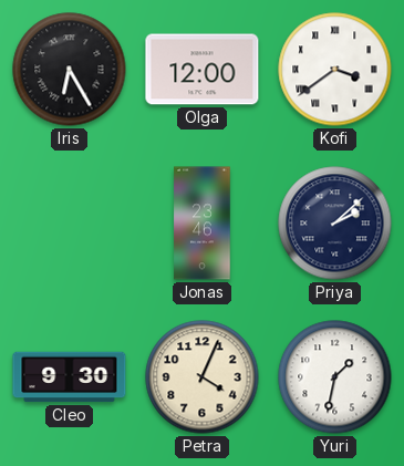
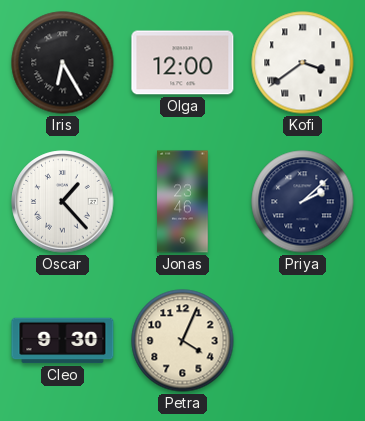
Oscar: none -> 1:23 (63, 202)
Yuri: 1:32 -> none (335, 377)
